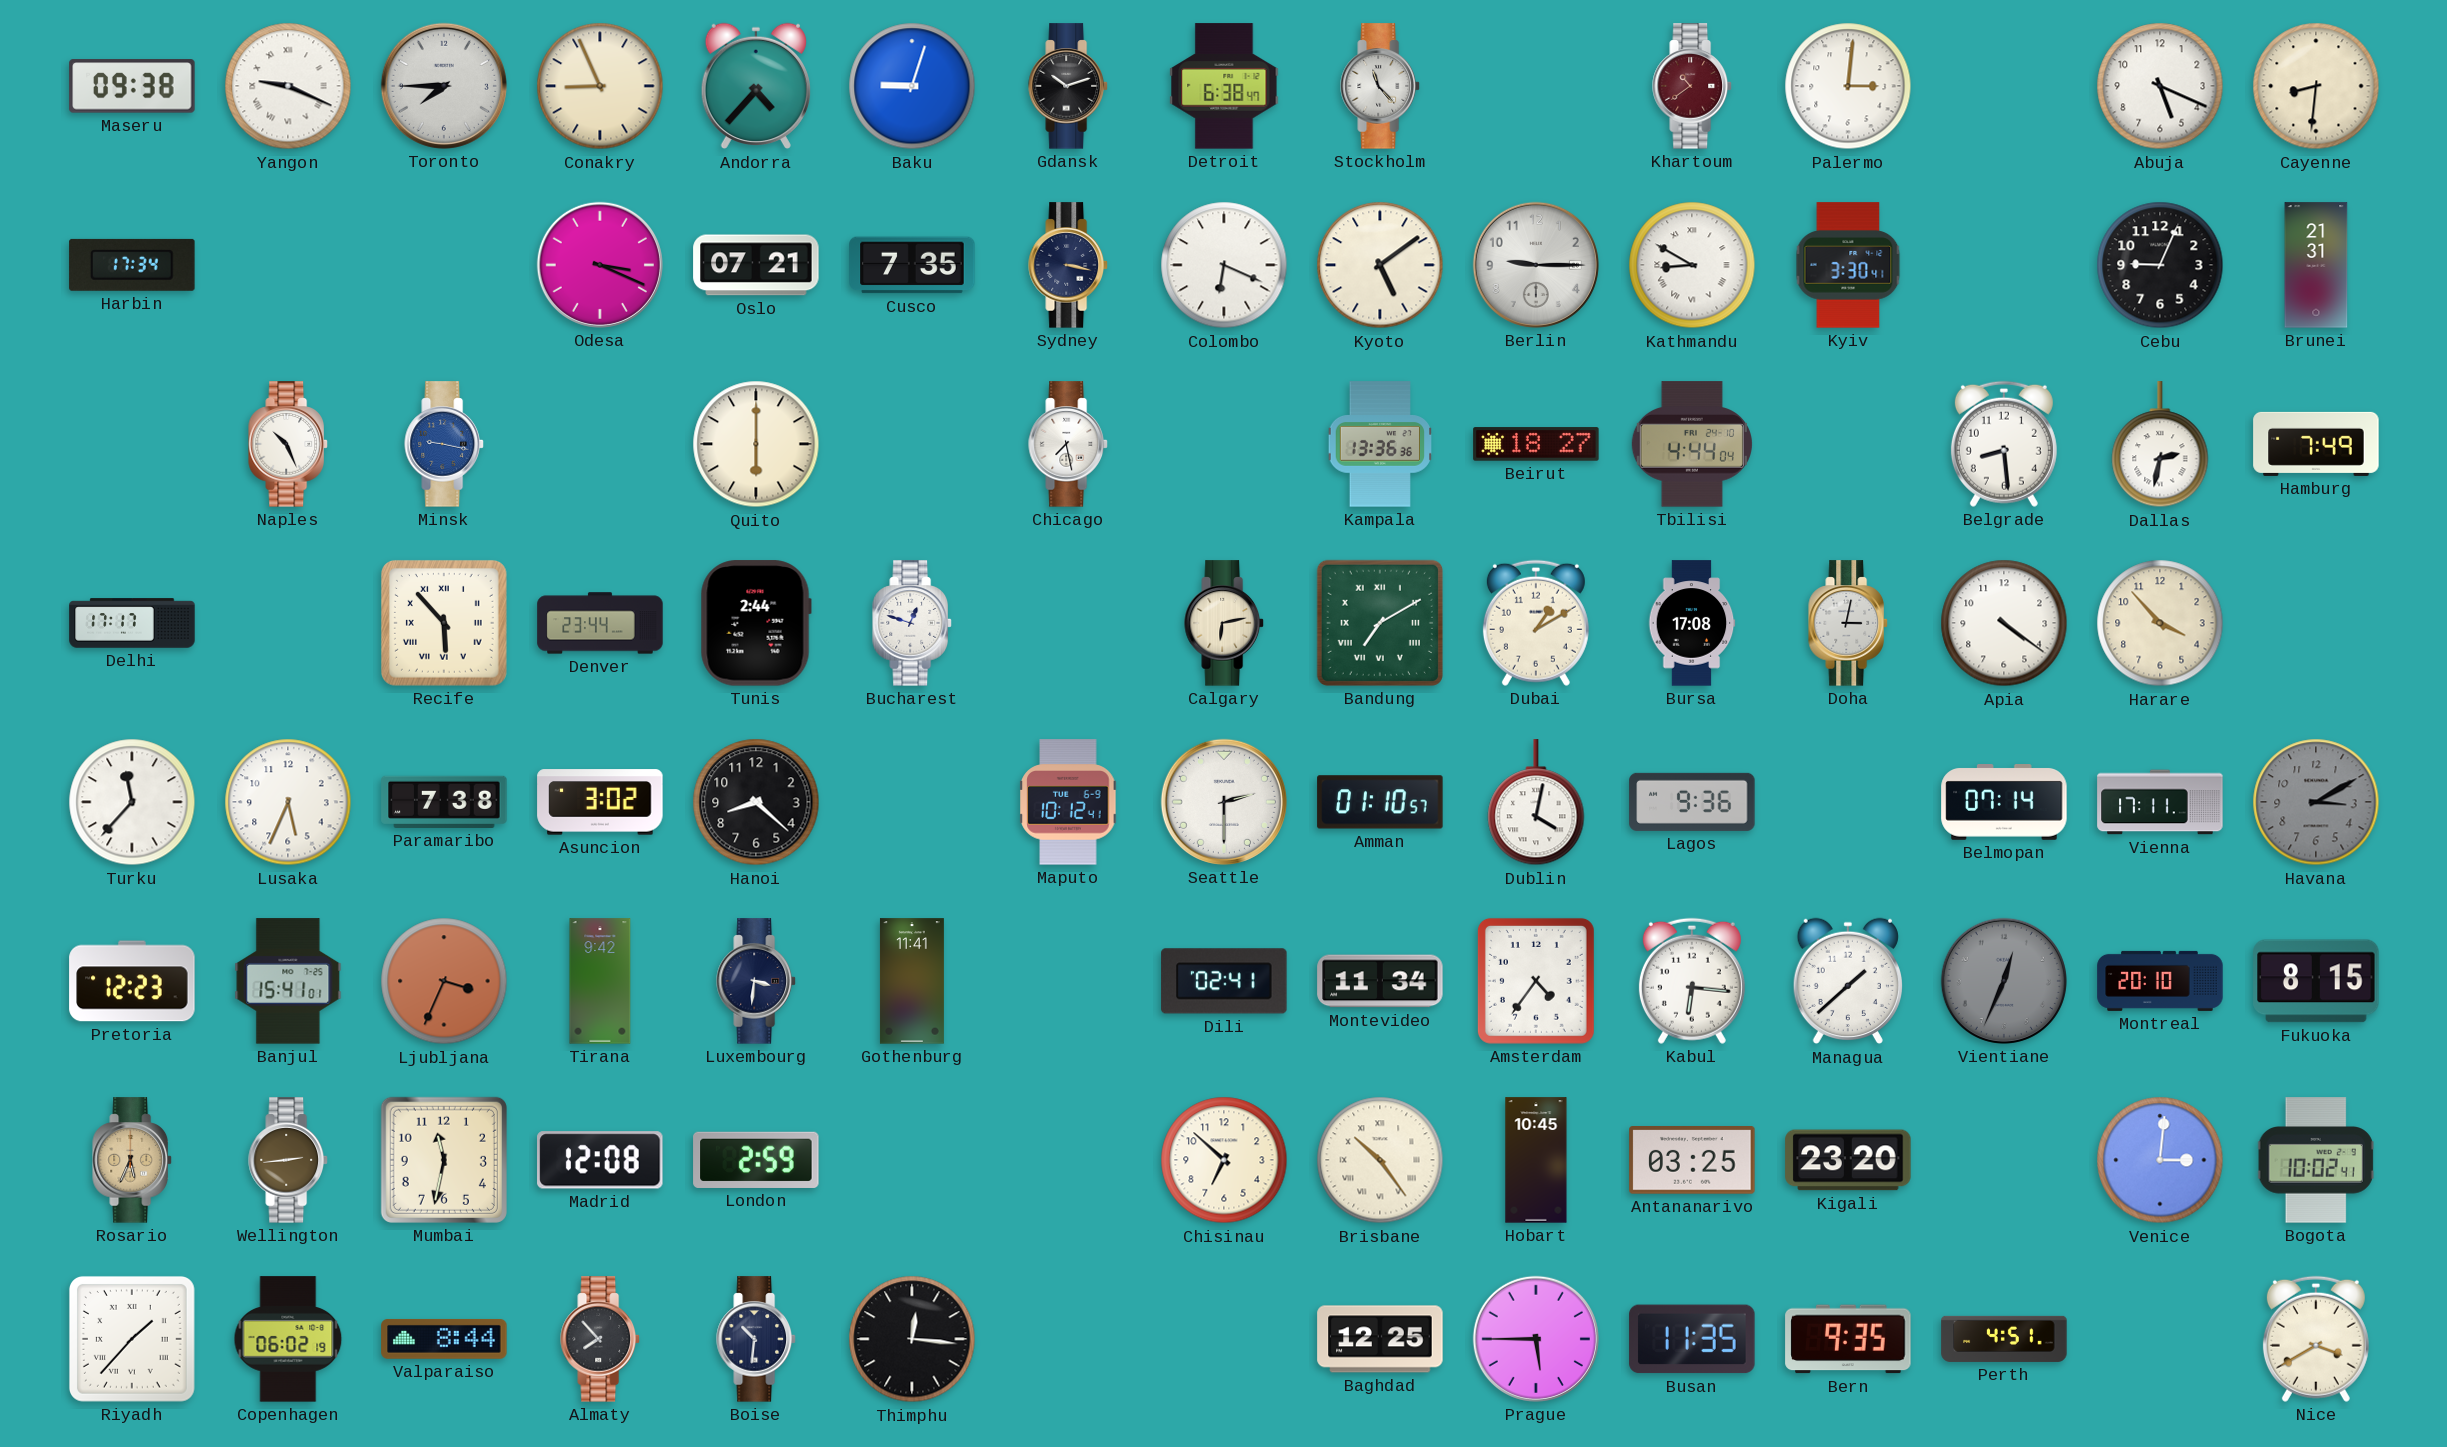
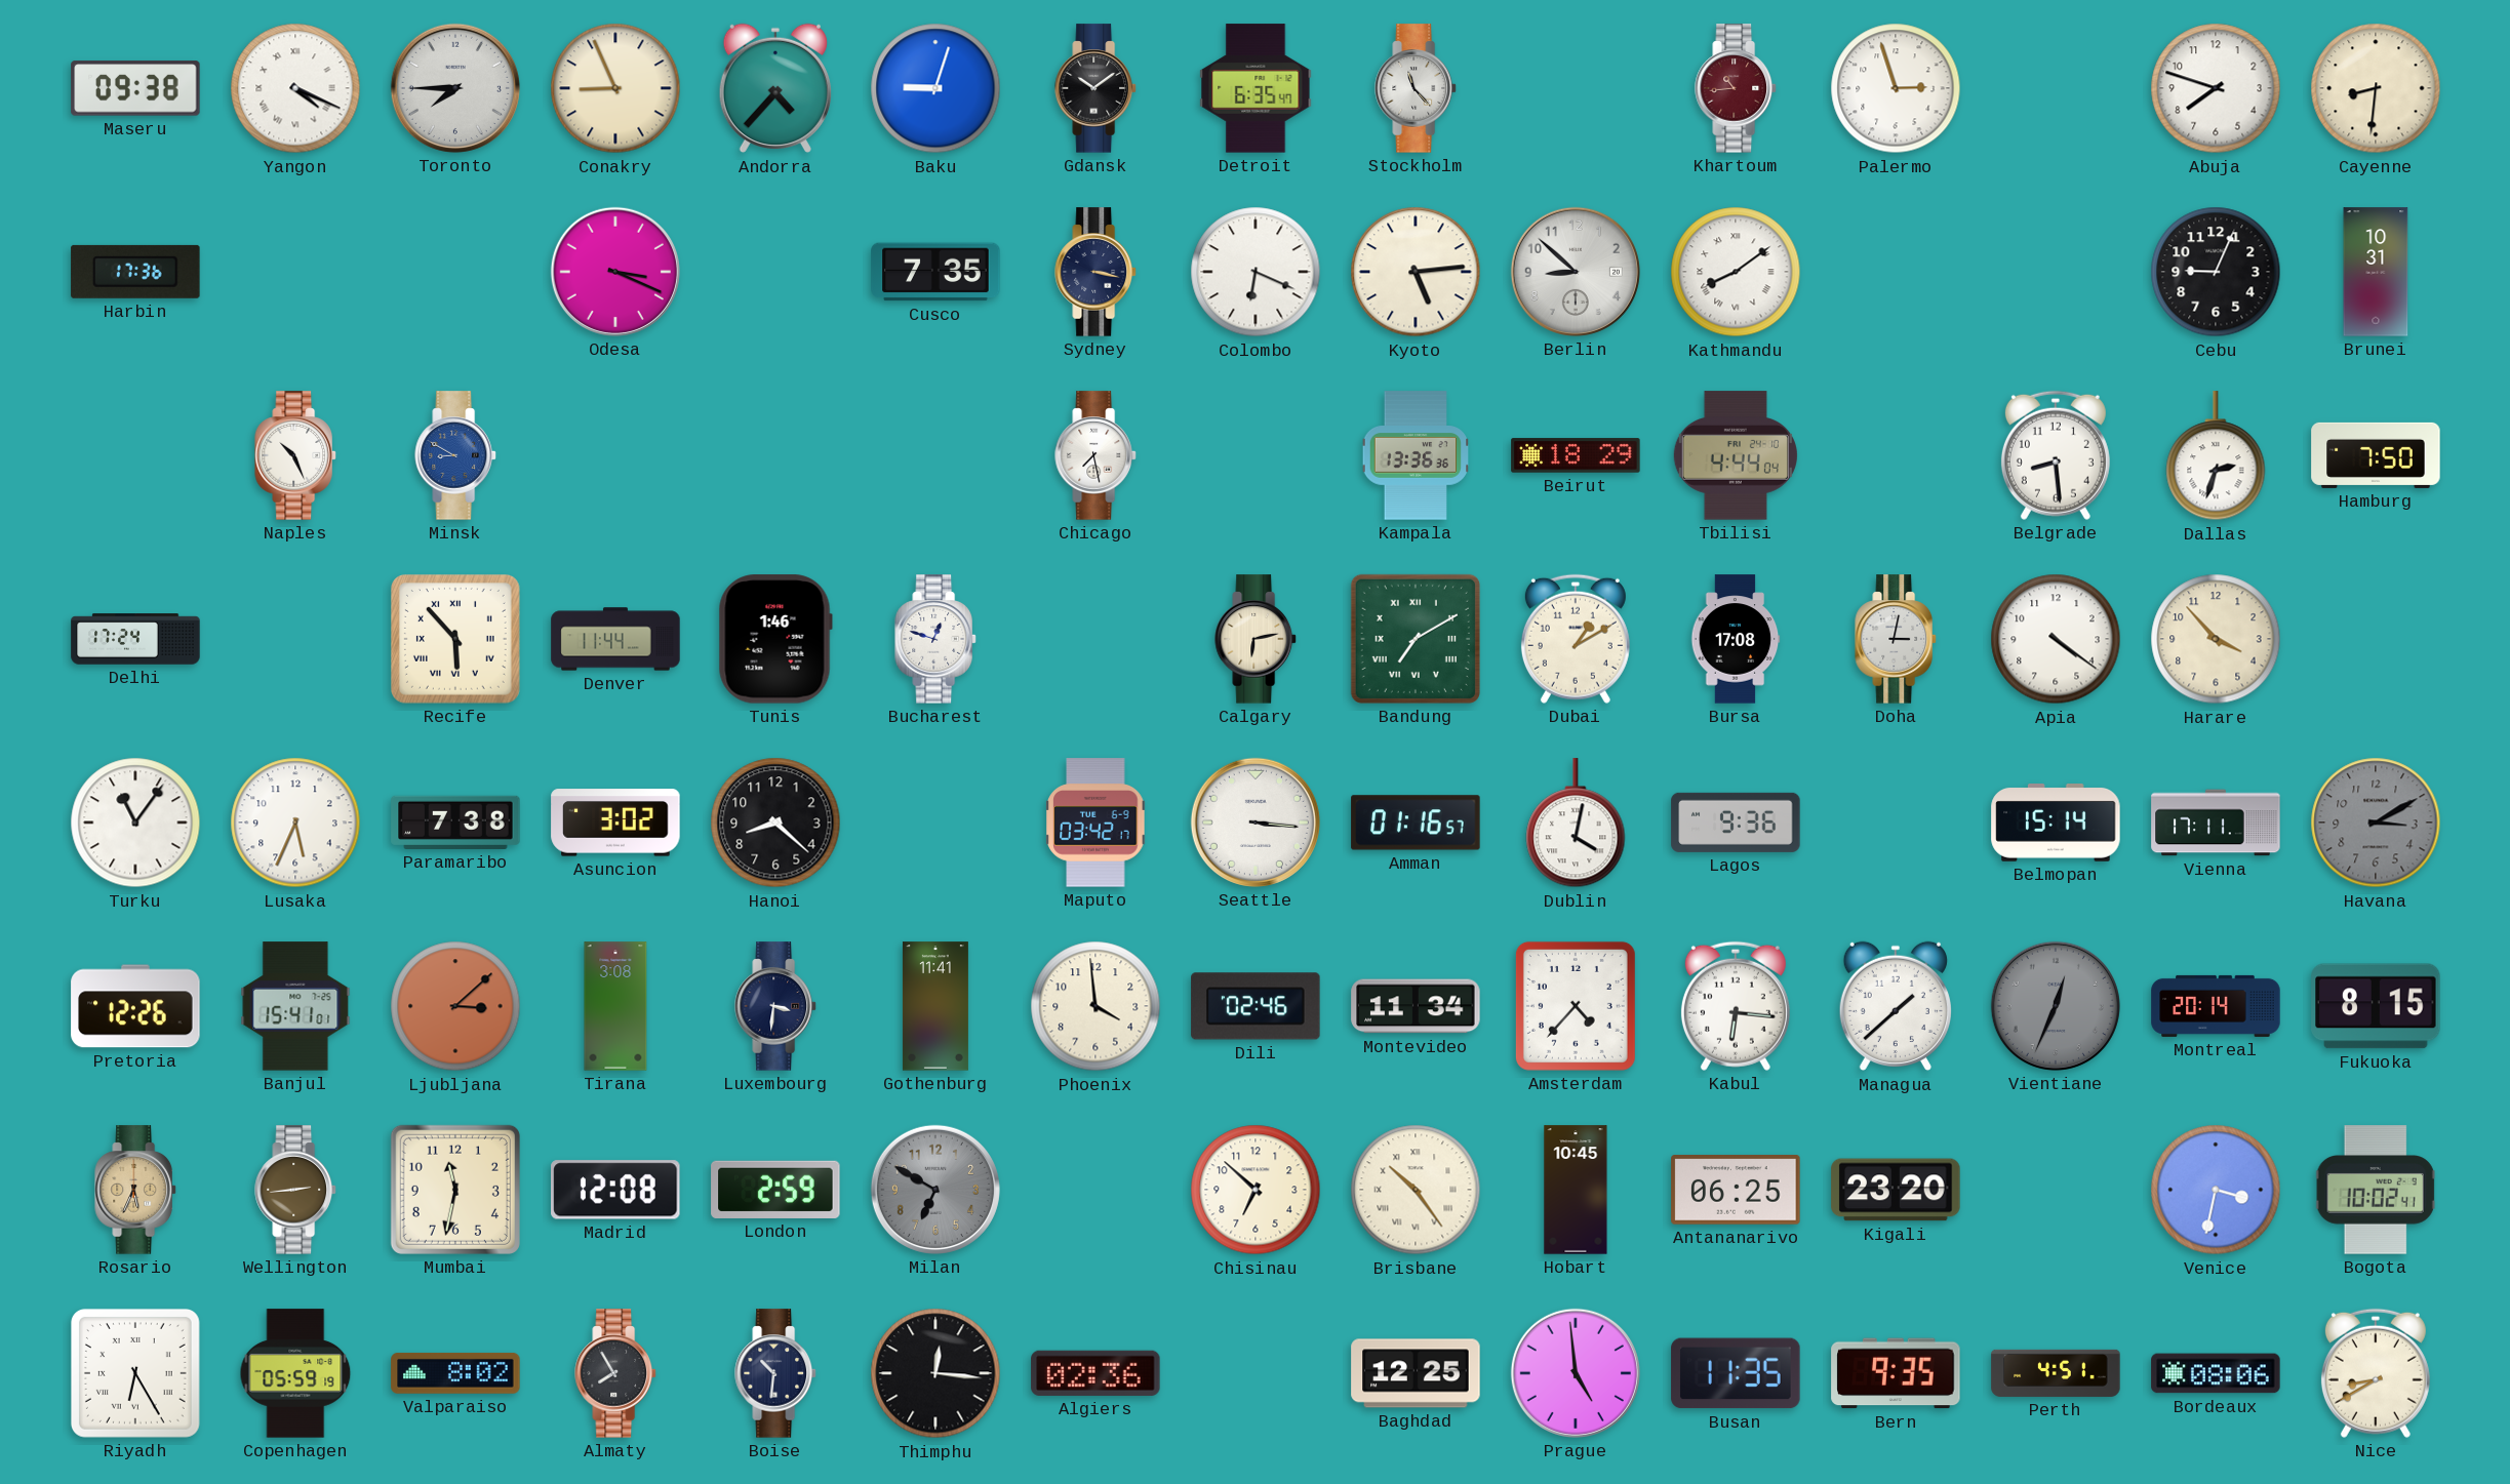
Yangon: 9:19 -> 4:19 (295, 88)
Gdansk: 10:12 -> 10:09 (1095, 88)
Detroit: 6:38 -> 6:35 (1256, 88)
Khartoum: 10:39 -> 10:44 (1736, 88)
Palermo: 3:01 -> 2:57 (1896, 88)
Abuja: 5:19 -> 7:48 (2216, 88)
Harbin: 17:34 -> 17:36 (135, 272)
Oslo: 07:21 -> none (756, 265)
Kyoto: 5:09 -> 5:14 (1416, 272)
Berlin: 9:15 -> 8:52 (1576, 272)
Kathmandu: 8:50 -> 8:09 (1736, 272)
Kyiv: 3:30 -> none (1848, 265)
Brunei: 21:31 -> 10:31 (2376, 272)
Minsk: 9:17 -> 8:50 (455, 455)
Quito: 6:00 -> none (756, 444)
Beirut: 18:27 -> 18:29 (1576, 455)
Dallas: 2:32 -> 2:33 (2216, 456)
Hamburg: 7:49 -> 7:50 (2376, 455)
Delhi: 17:17 -> 17:24 (135, 639)
Denver: 23:44 -> 11:44 (615, 639)
Tunis: 2:44 -> 1:46 (775, 639)
Turku: 11:37 -> 11:06 (135, 823)
Maputo: 10:12 -> 03:42 (1095, 823)
Seattle: 2:30 -> 3:16 (1256, 823)
Amman: 01:10 -> 01:16 (1416, 823)
Belmopan: 07:14 -> 15:14 (2056, 824)
Pretoria: 12:23 -> 12:26 (135, 1006)
Ljubljana: 3:34 -> 3:08 (455, 1006)
Tirana: 9:42 -> 3:08 (615, 1006)
Phoenix: none -> 3:59 (1095, 1006)
Dili: 02:41 -> 02:46 (1256, 1006)
Amsterdam: 4:36 -> 4:37 (1576, 1006)
Montreal: 20:10 -> 20:14 (2216, 1006)
Milan: none -> 6:50 (935, 1190)
Antananarivo: 03:25 -> 06:25 (1736, 1191)
Venice: 3:01 -> 3:32 (2216, 1190)
Riyadh: 1:37 -> 6:25 (135, 1373)
Copenhagen: 06:02 -> 05:59 (295, 1373)
Valparaiso: 8:44 -> 8:02 (455, 1373)
Almaty: 7:53 -> 7:55 (615, 1373)
Algiers: none -> 02:36 (1095, 1373)
Prague: 5:45 -> 4:59 (1576, 1373)
Bordeaux: none -> 08:06 (2216, 1373)
Nice: 3:40 -> 8:40 (2376, 1373)
